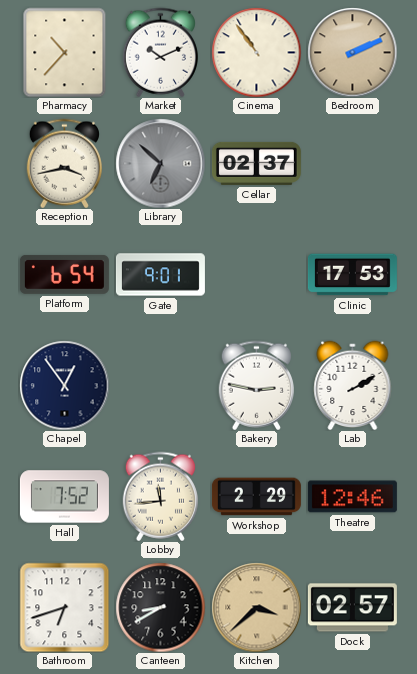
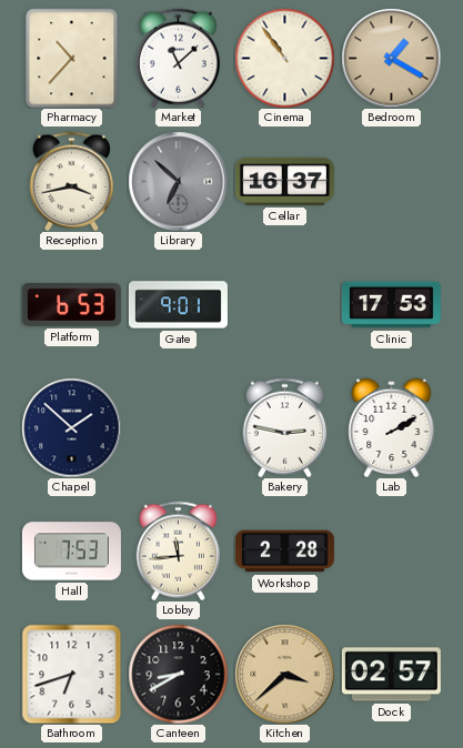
Market: 10:11 -> 11:08 (178, 58)
Bedroom: 2:11 -> 1:20 (391, 58)
Cellar: 02:37 -> 16:37 (284, 181)
Platform: 6:54 -> 6:53 (71, 305)
Chapel: 12:54 -> 1:52 (71, 427)
Hall: 7:52 -> 7:53 (71, 552)
Workshop: 2:29 -> 2:28 (284, 552)
Theatre: 12:46 -> none (352, 497)
